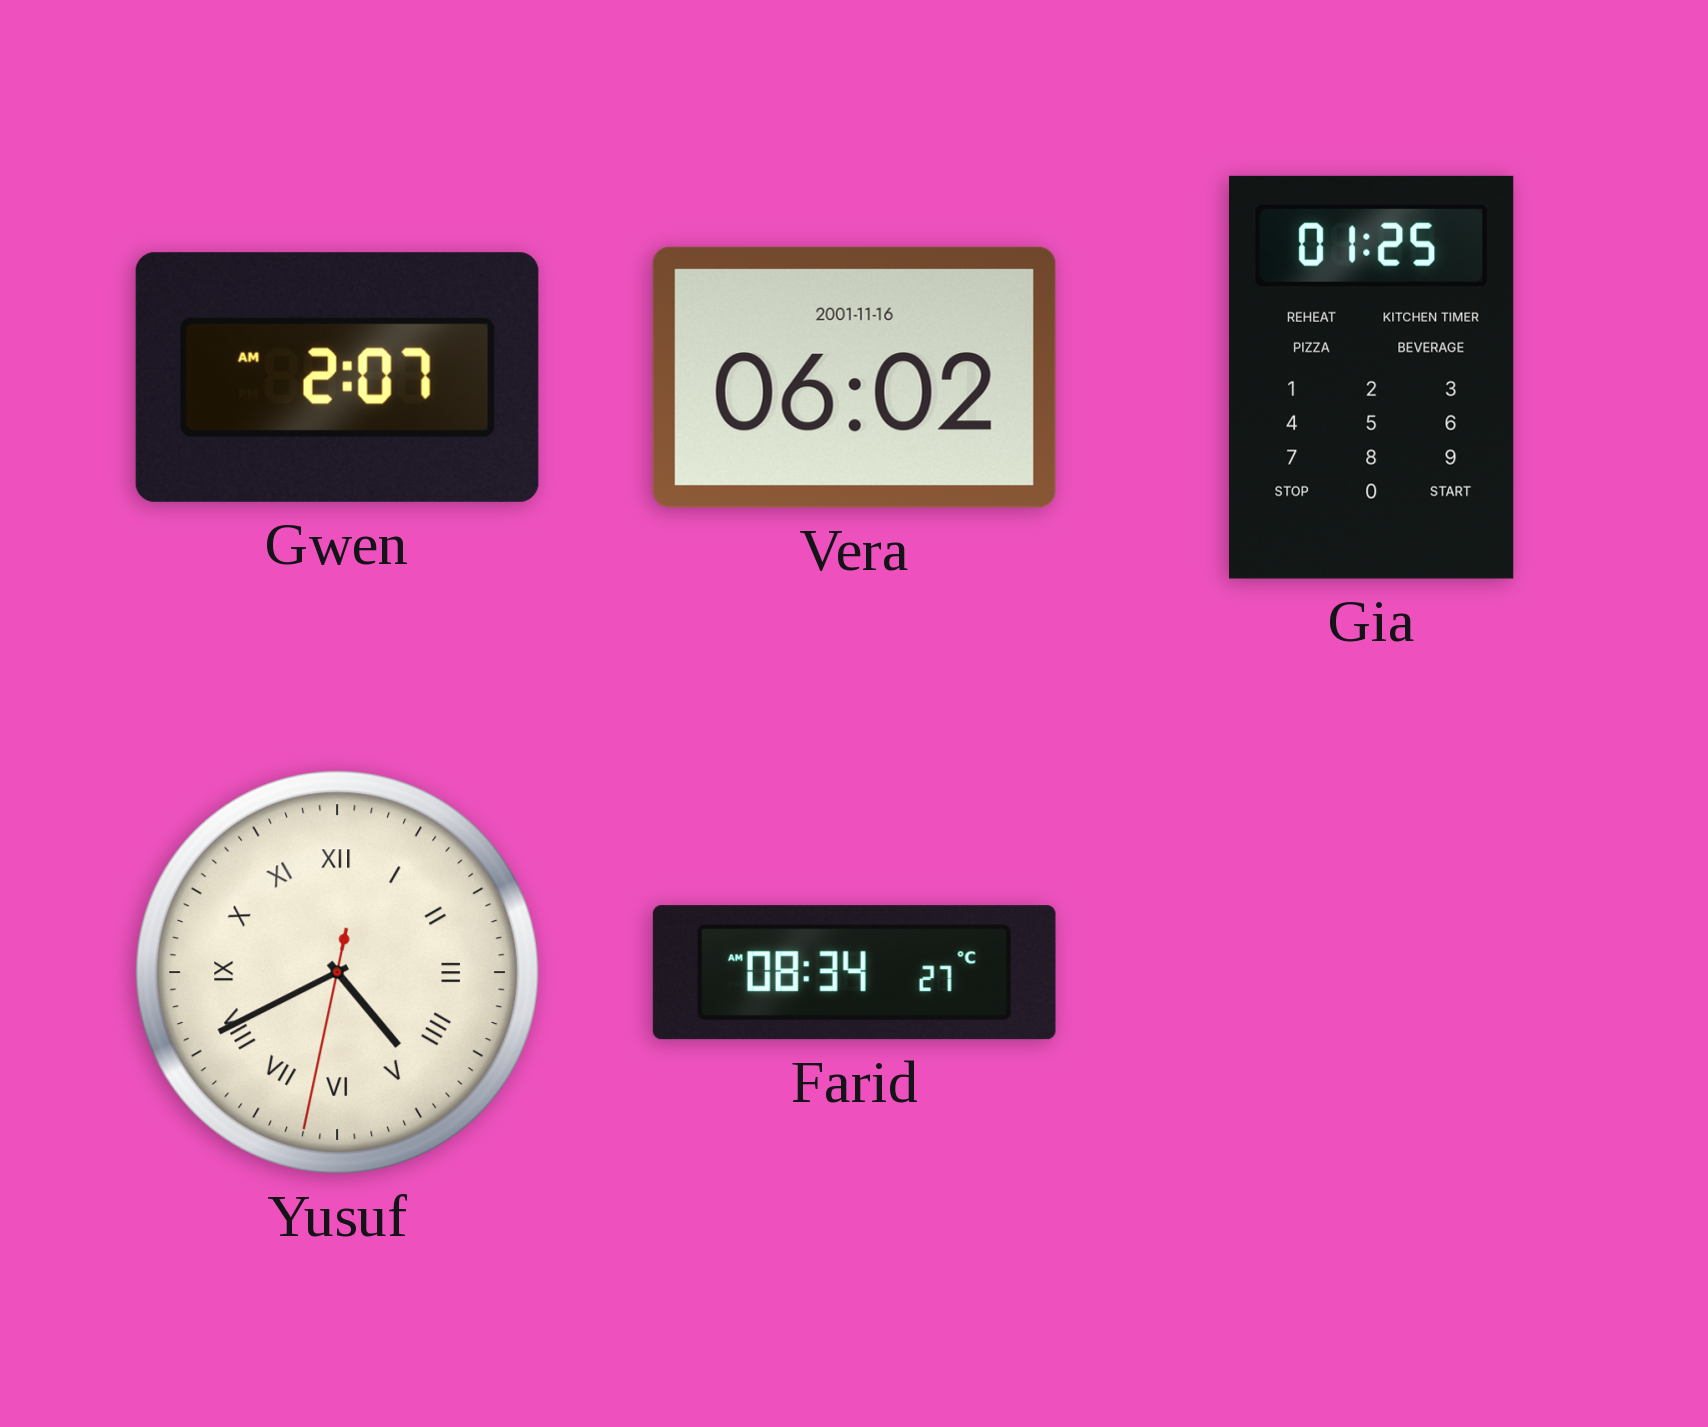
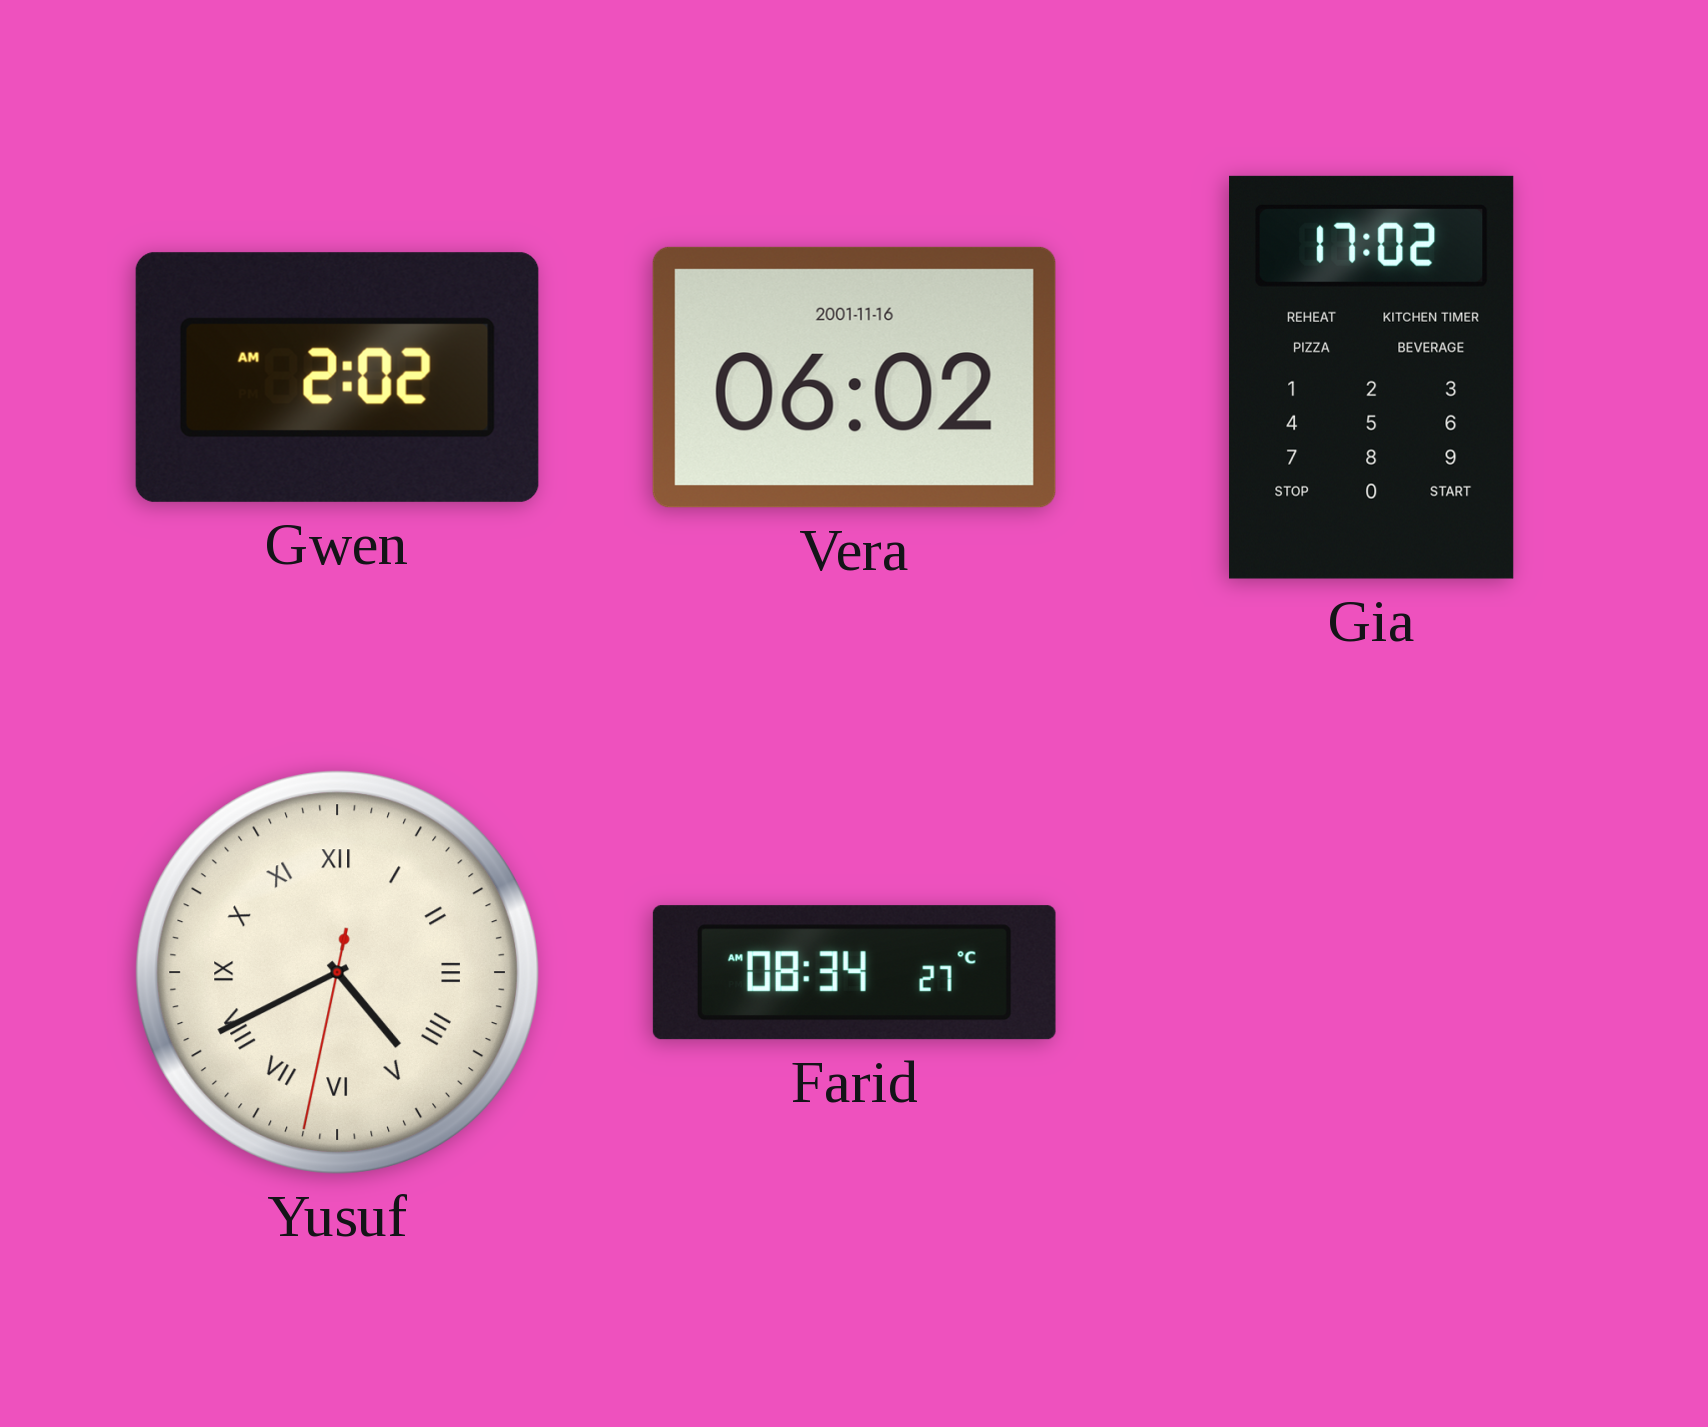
Gwen: 2:07 -> 2:02 (337, 377)
Gia: 01:25 -> 17:02 (1372, 377)
